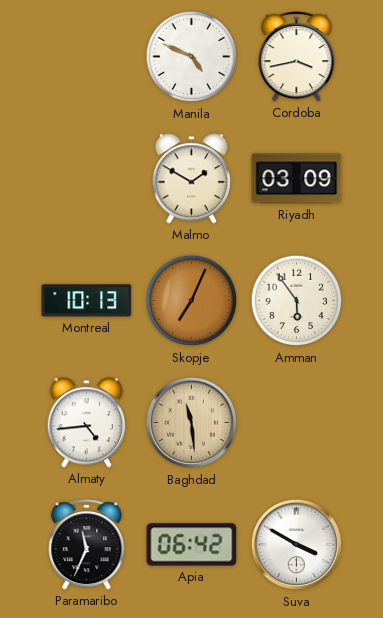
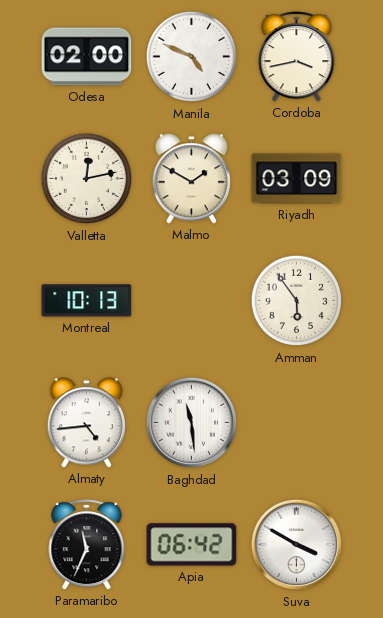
Odesa: none -> 02:00 (87, 57)
Valletta: none -> 12:13 (87, 179)
Skopje: 7:04 -> none (192, 301)
Baghdad dial: champagne -> white (192, 423)
